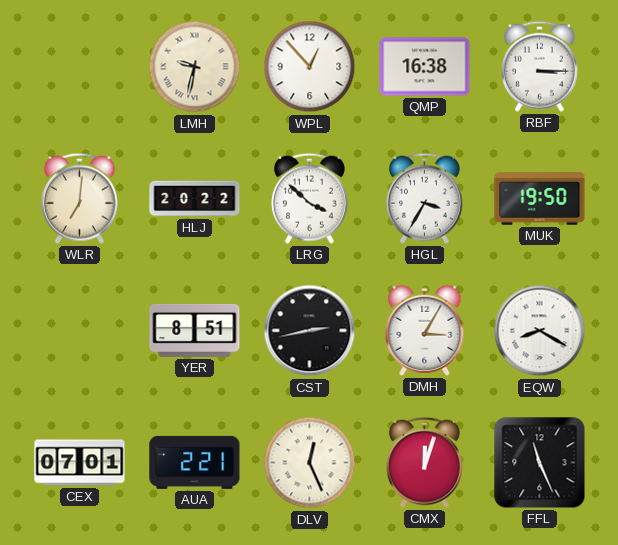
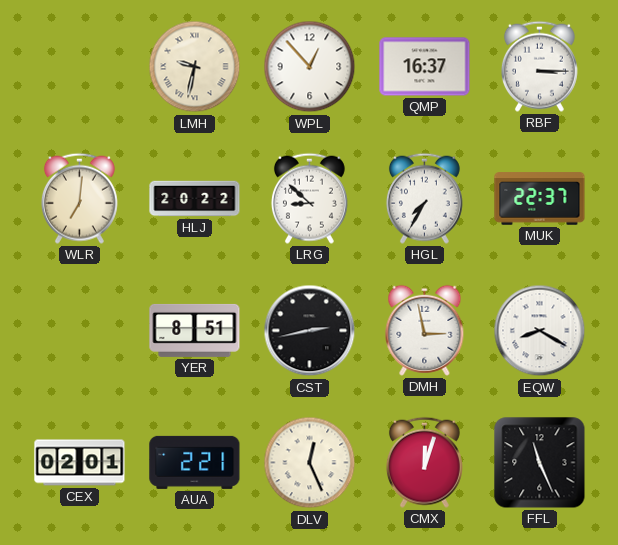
QMP: 16:38 -> 16:37 (425, 67)
LRG: 3:52 -> 8:52 (309, 198)
HGL: 3:35 -> 7:35 (424, 198)
MUK: 19:50 -> 22:37 (540, 199)
DMH: 3:05 -> 2:58 (425, 330)
CEX: 07:01 -> 02:01 (80, 463)
